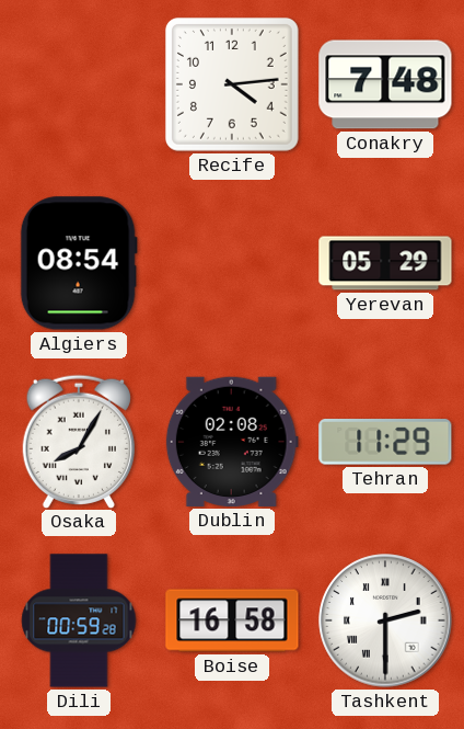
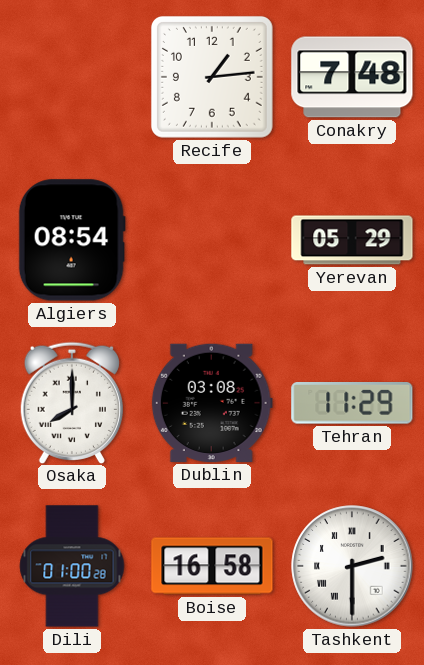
Recife: 4:14 -> 1:14 (212, 77)
Osaka: 8:05 -> 8:00 (71, 402)
Dublin: 02:08 -> 03:08 (212, 403)
Dili: 00:59 -> 01:00 (72, 566)
